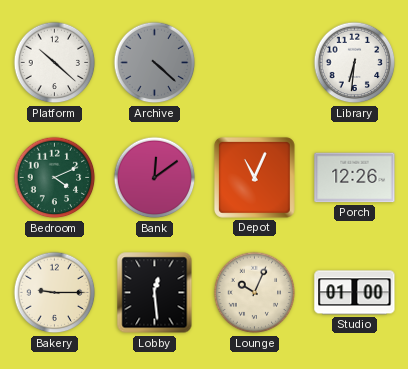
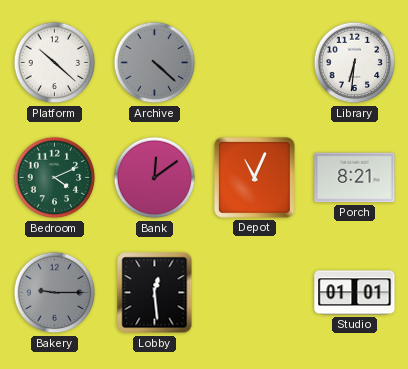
Porch: 12:26 -> 8:21 (355, 178)
Bakery dial: cream -> grey (55, 293)
Lounge: 10:04 -> none (255, 293)
Studio: 01:00 -> 01:01 (355, 293)
